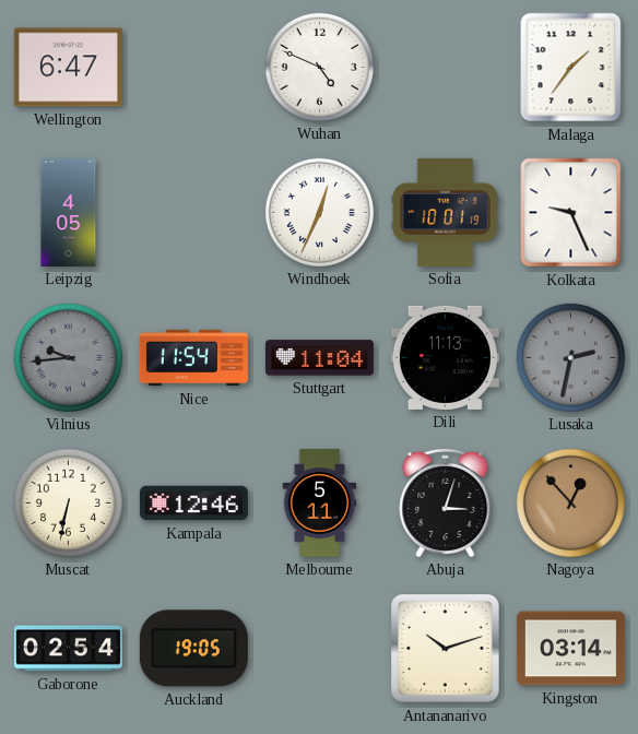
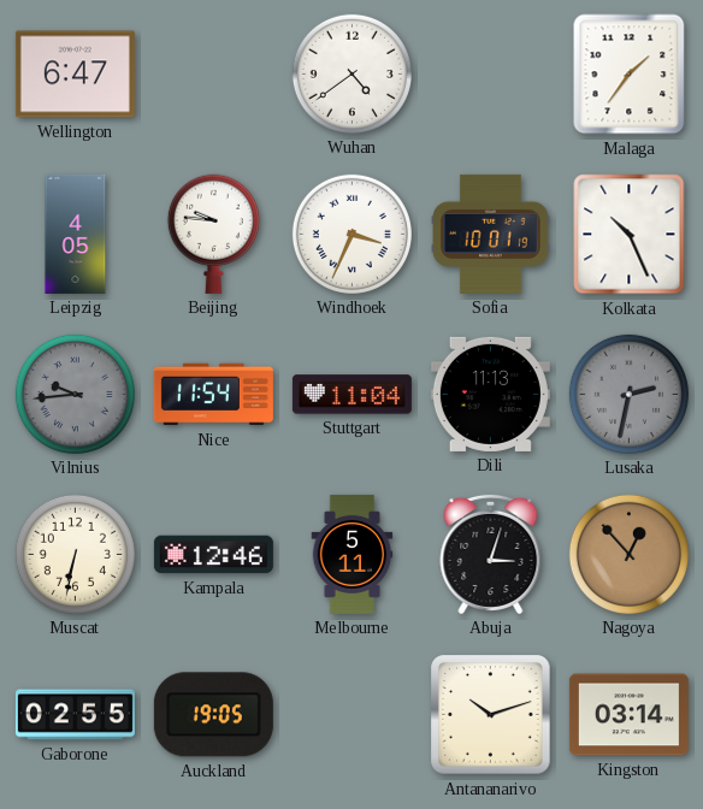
Wuhan: 4:49 -> 4:39 (351, 73)
Beijing: none -> 9:46 (213, 234)
Windhoek: 12:34 -> 3:34 (351, 234)
Kolkata: 9:26 -> 10:26 (630, 235)
Gaborone: 02:54 -> 02:55 (75, 715)
